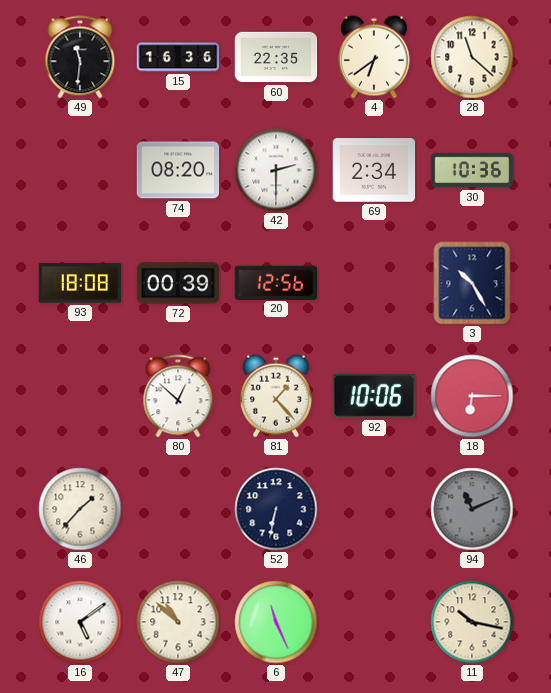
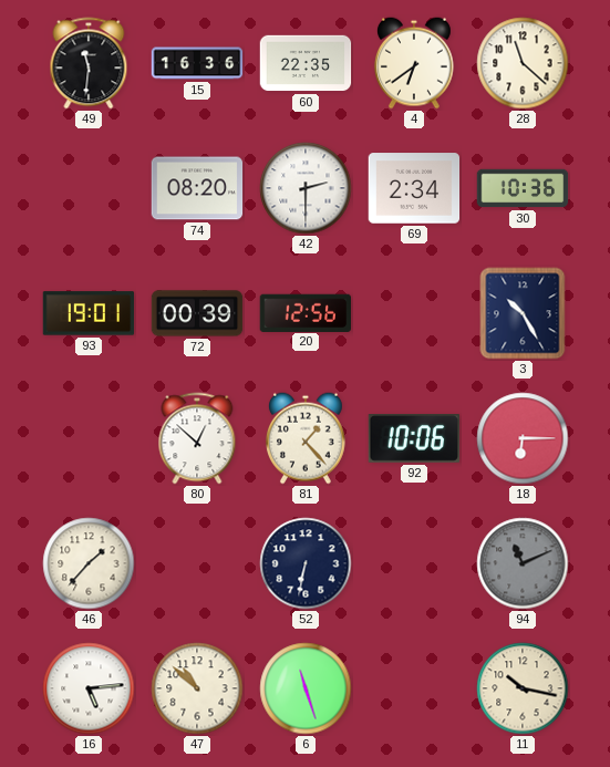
93: 18:08 -> 19:01 (89, 313)
16: 5:09 -> 5:14 (89, 688)
6: 11:26 -> 11:27 (306, 688)
